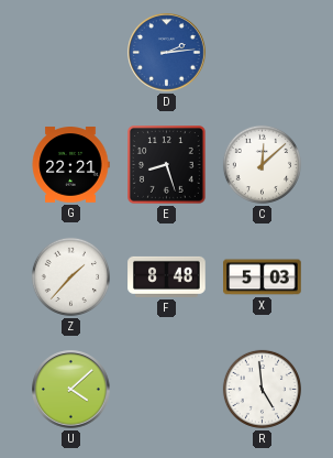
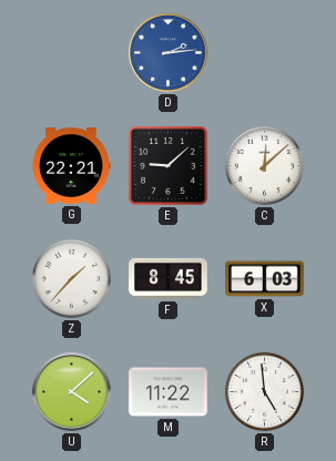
E: 8:27 -> 9:08 (169, 166)
F: 8:48 -> 8:45 (169, 278)
X: 5:03 -> 6:03 (265, 279)
M: none -> 11:22 (169, 392)
